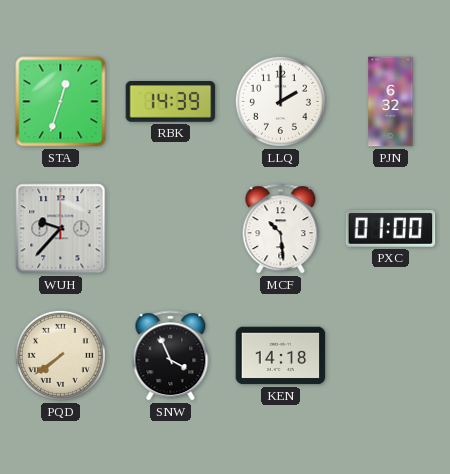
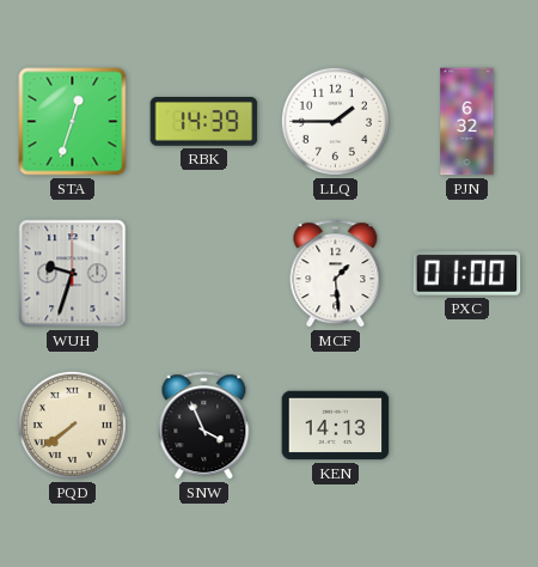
LLQ: 2:00 -> 1:45 (335, 121)
WUH: 9:37 -> 9:33 (73, 274)
MCF: 10:29 -> 1:29 (336, 274)
KEN: 14:18 -> 14:13 (336, 426)
